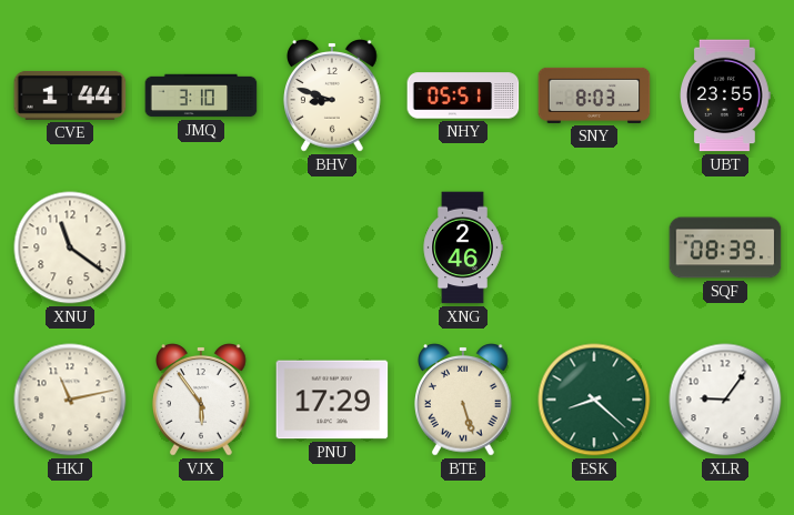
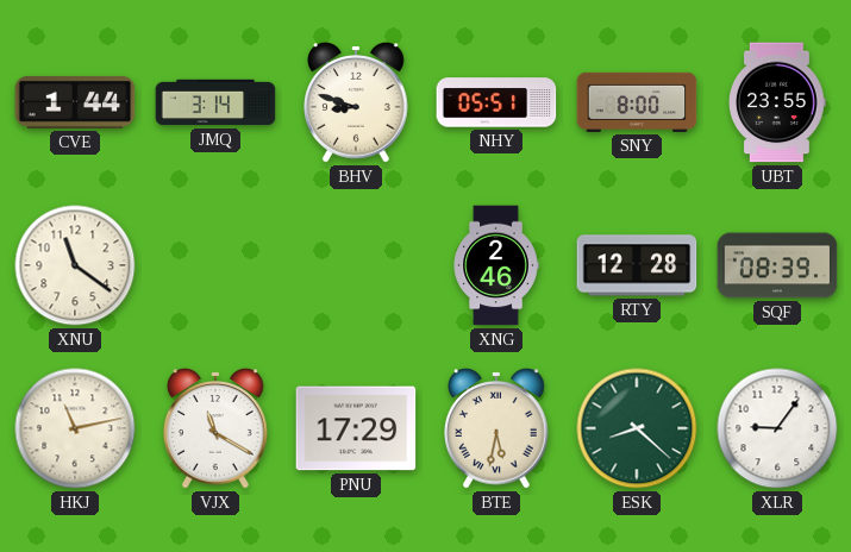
JMQ: 3:10 -> 3:14 (215, 102)
SNY: 8:03 -> 8:00 (637, 102)
RTY: none -> 12:28 (637, 265)
VJX: 5:54 -> 11:20 (215, 428)
BTE: 5:27 -> 5:32 (496, 428)
